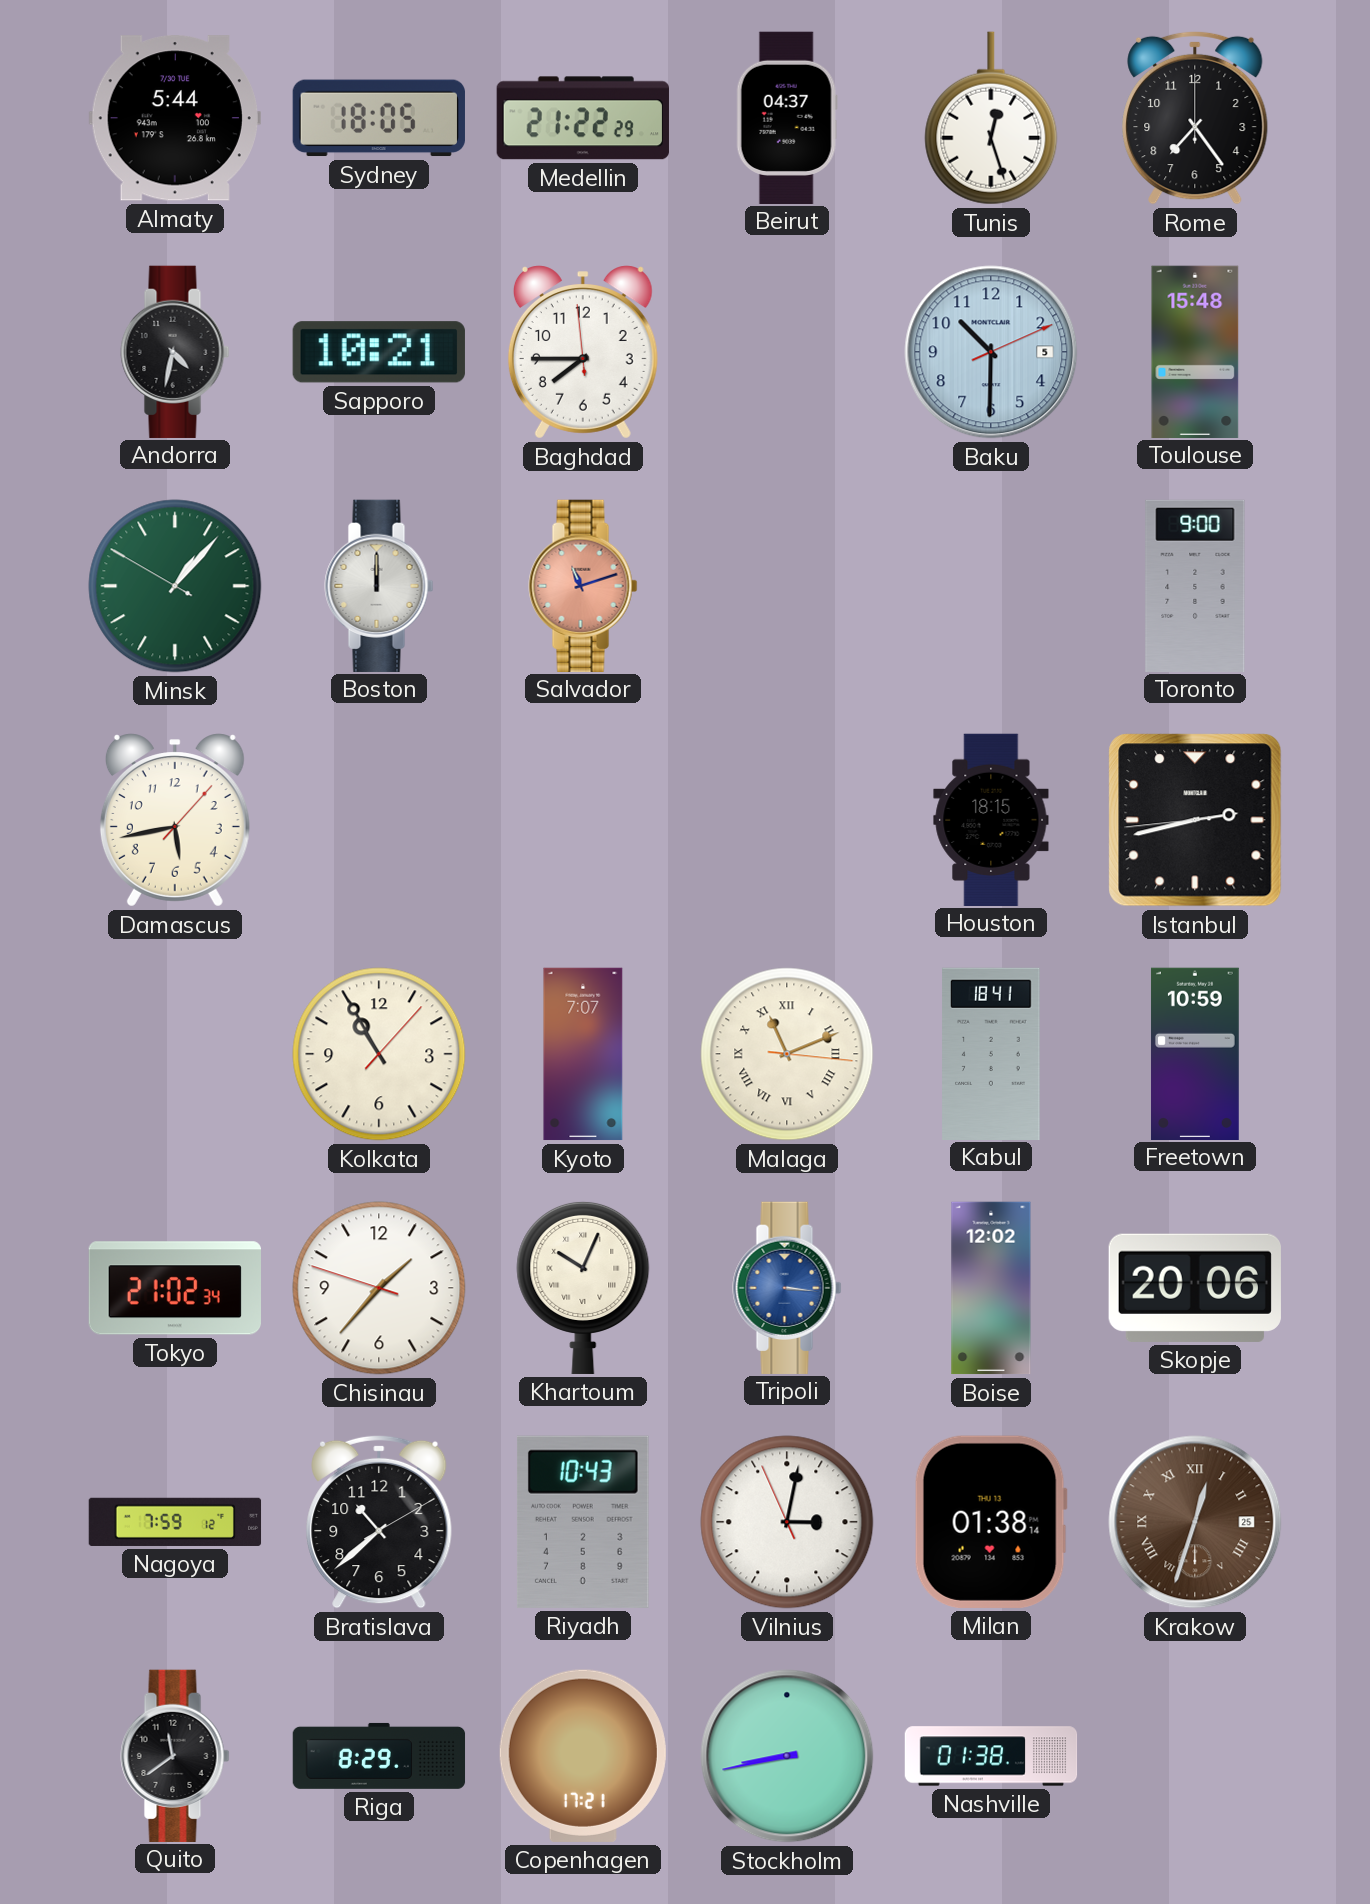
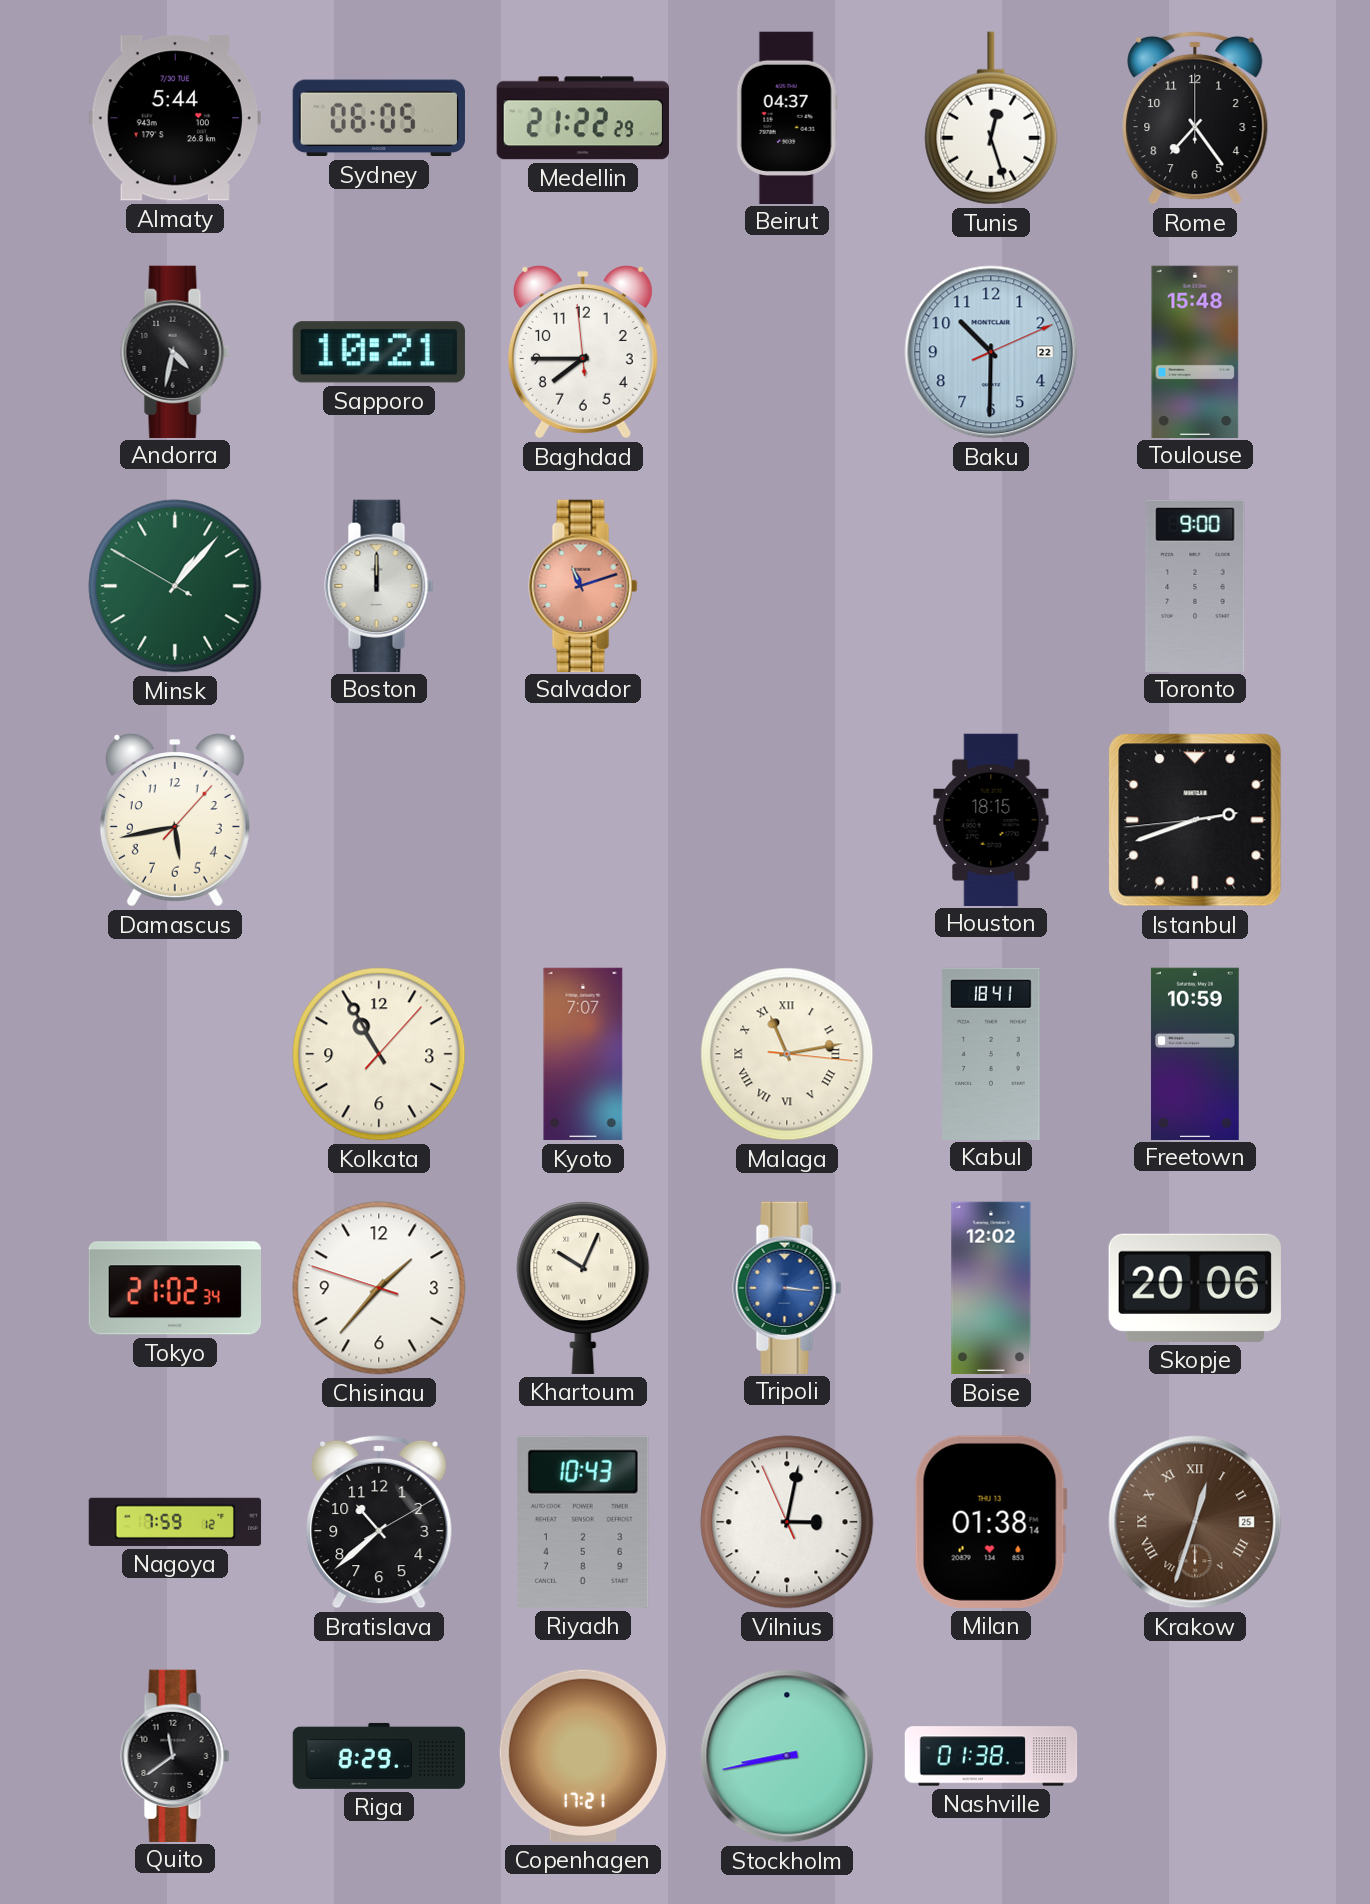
Sydney: 18:05 -> 06:05 (379, 118)
Baku date: 5 -> 22 (991, 352)
Istanbul: 2:42 -> 2:41 (1195, 820)
Malaga: 11:11 -> 11:13 (787, 1054)
